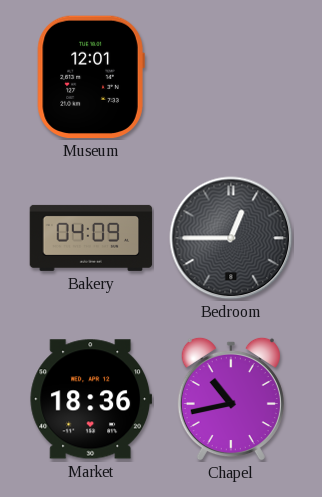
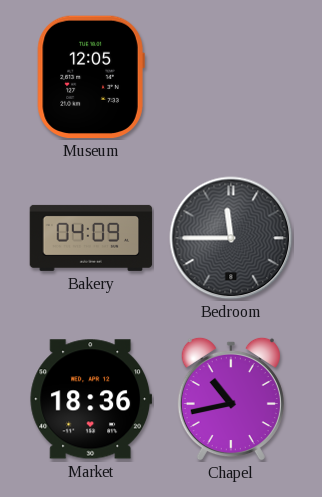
Museum: 12:01 -> 12:05 (91, 77)
Bedroom: 12:45 -> 11:45 (231, 238)
